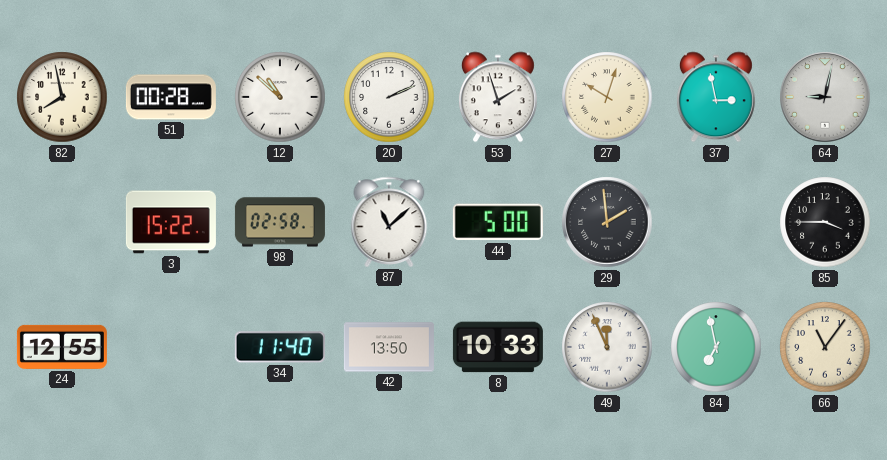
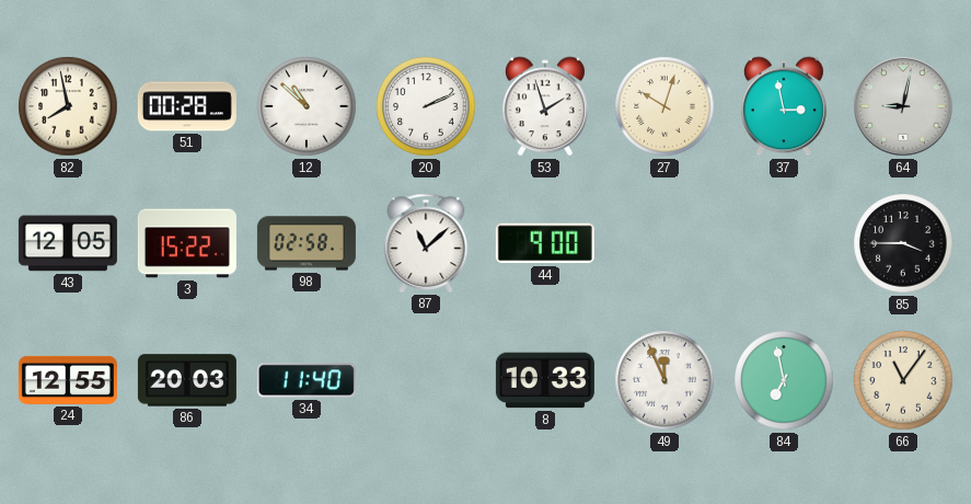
43: none -> 12:05 (68, 243)
44: 5:00 -> 9:00 (545, 243)
29: 1:59 -> none (607, 222)
86: none -> 20:03 (187, 380)
42: 13:50 -> none (389, 347)
